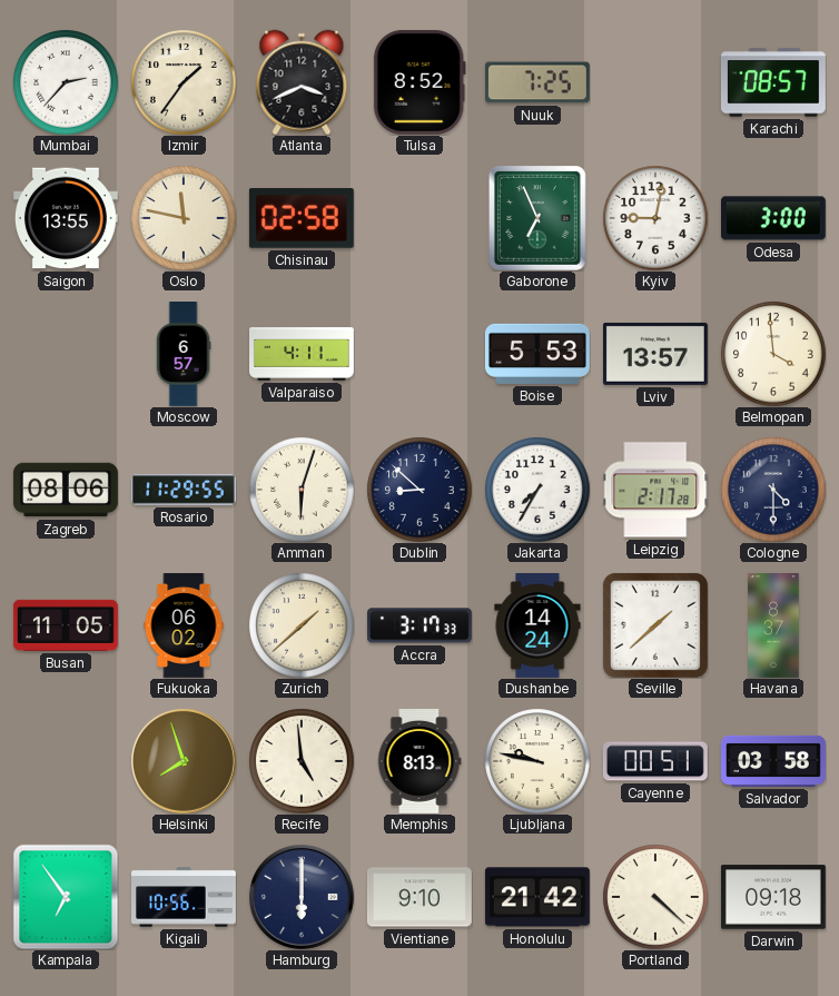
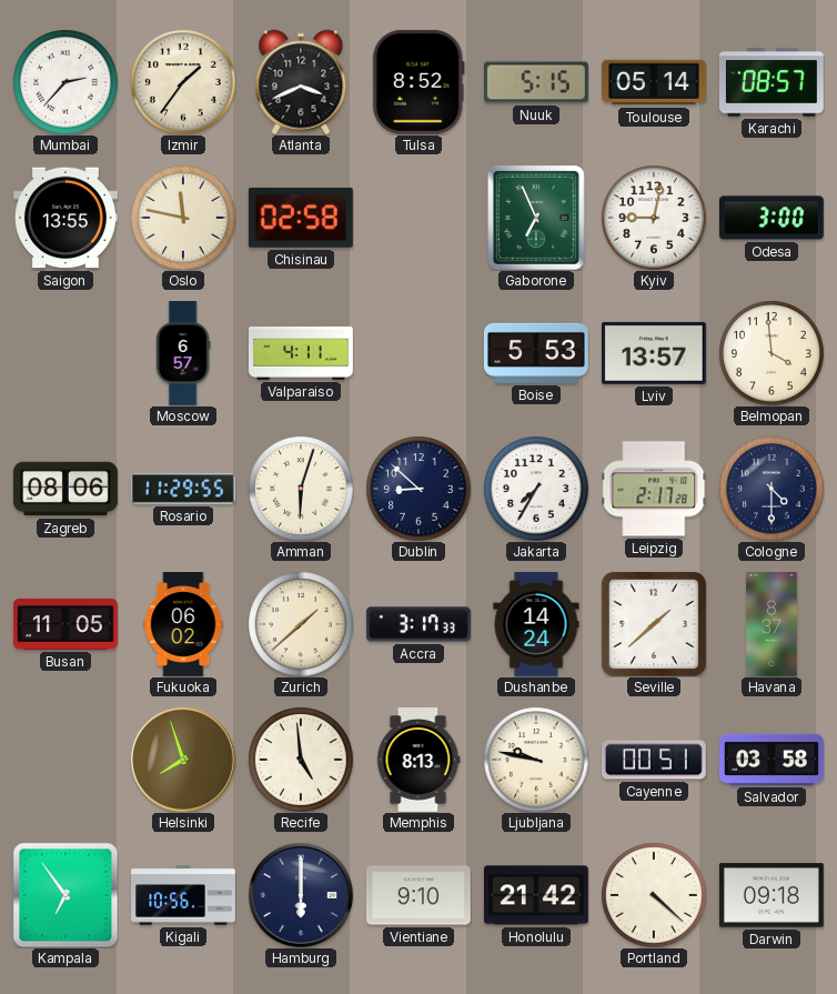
Nuuk: 7:25 -> 5:15 (536, 82)
Toulouse: none -> 05:14 (654, 82)
